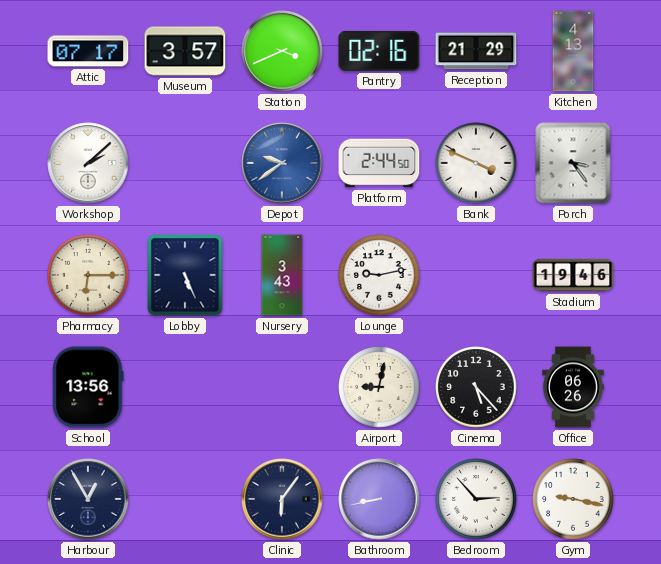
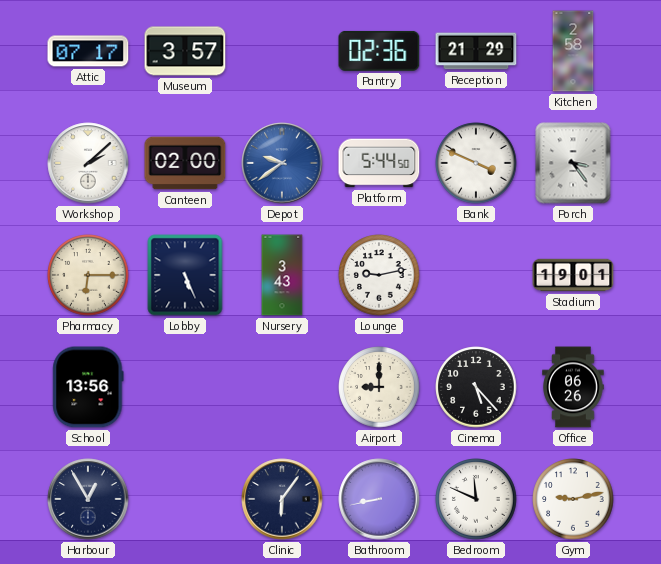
Station: 3:41 -> none (282, 51)
Pantry: 02:16 -> 02:36 (379, 51)
Kitchen: 4:13 -> 2:58 (573, 51)
Canteen: none -> 02:00 (185, 163)
Platform: 2:44 -> 5:44 (379, 163)
Stadium: 19:46 -> 19:01 (573, 275)
Airport: 9:02 -> 9:00 (379, 387)
Bedroom: 2:53 -> 11:49 (476, 499)
Gym: 9:17 -> 9:13 (573, 499)
